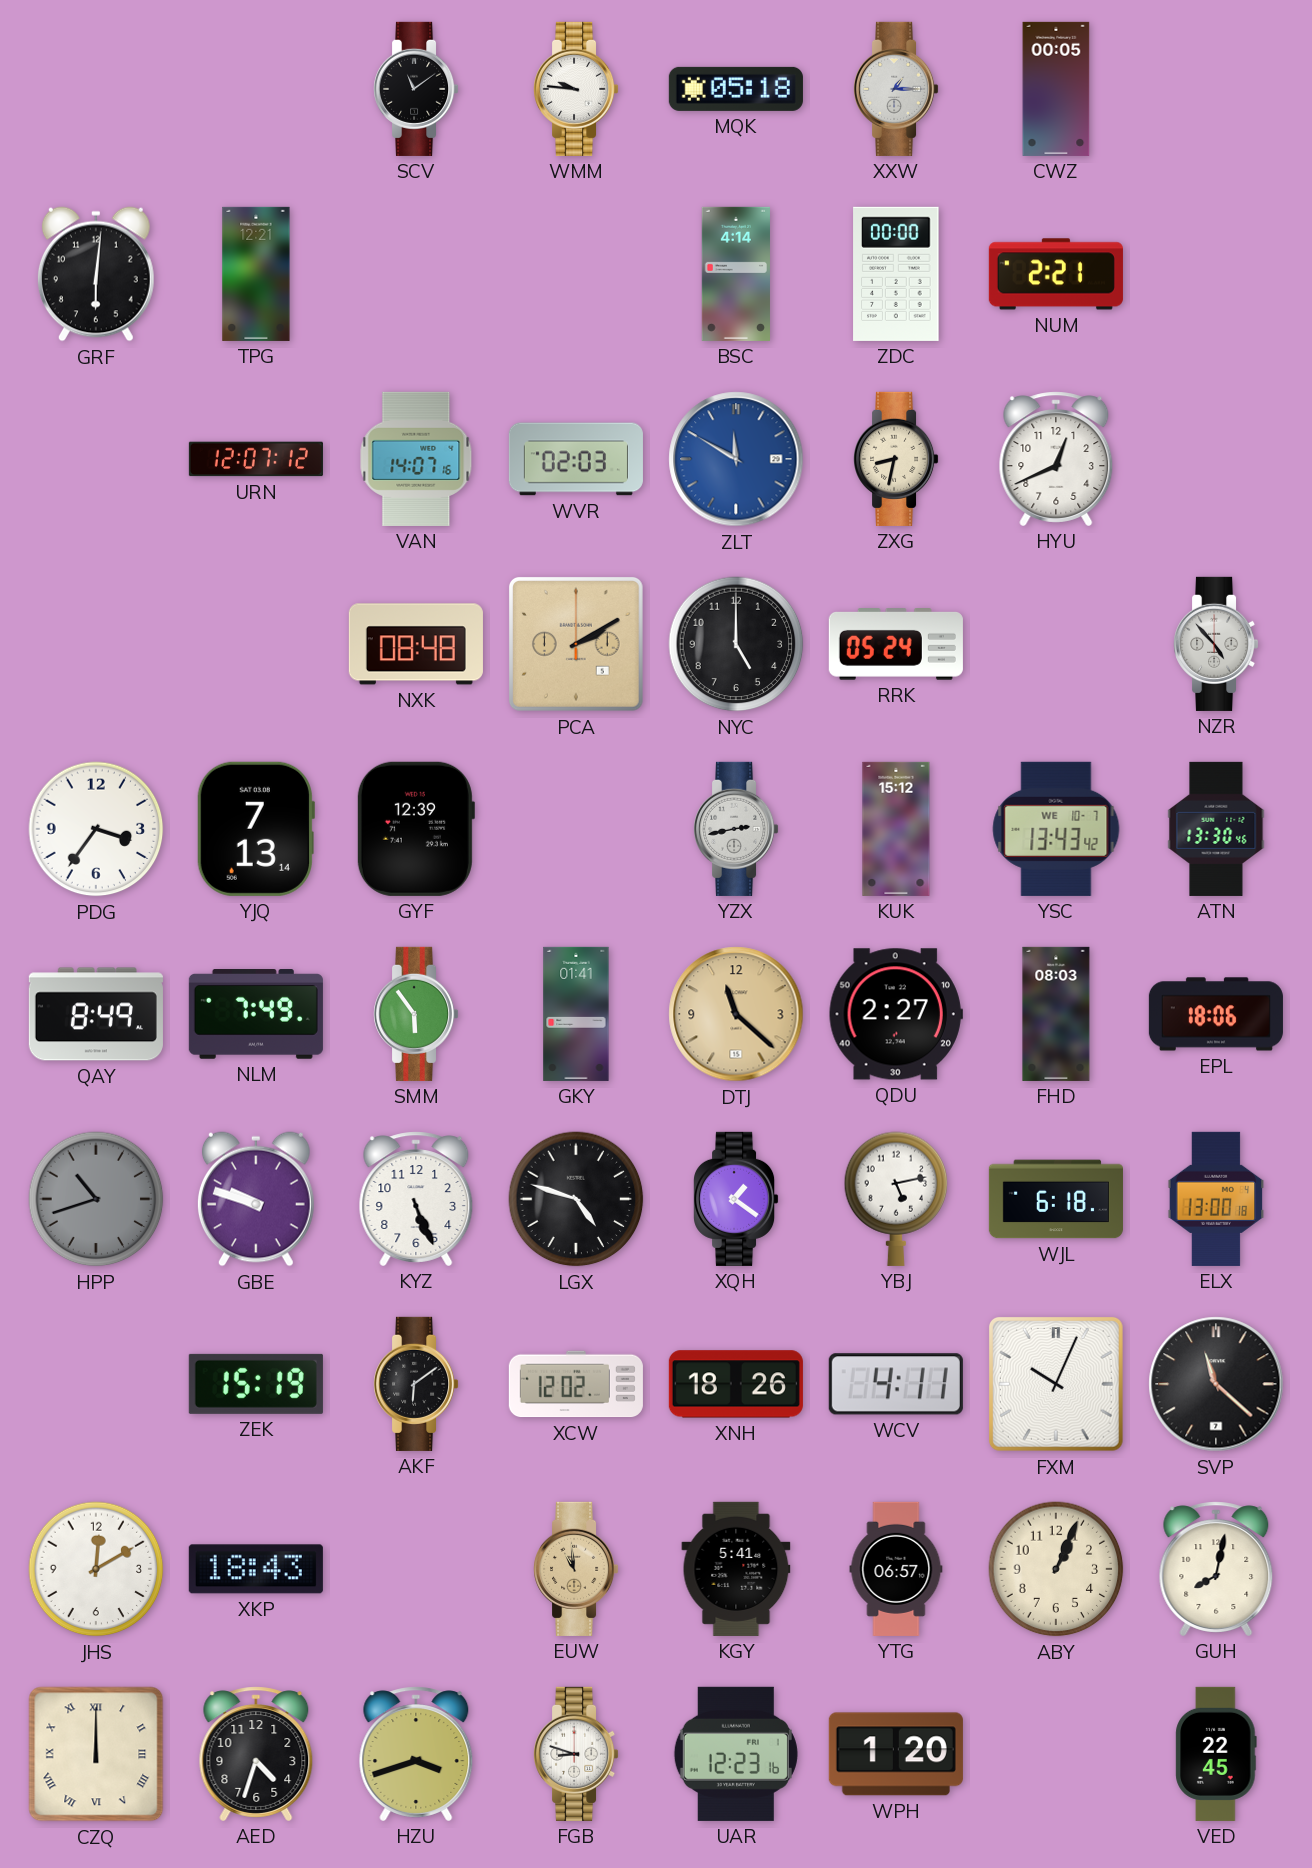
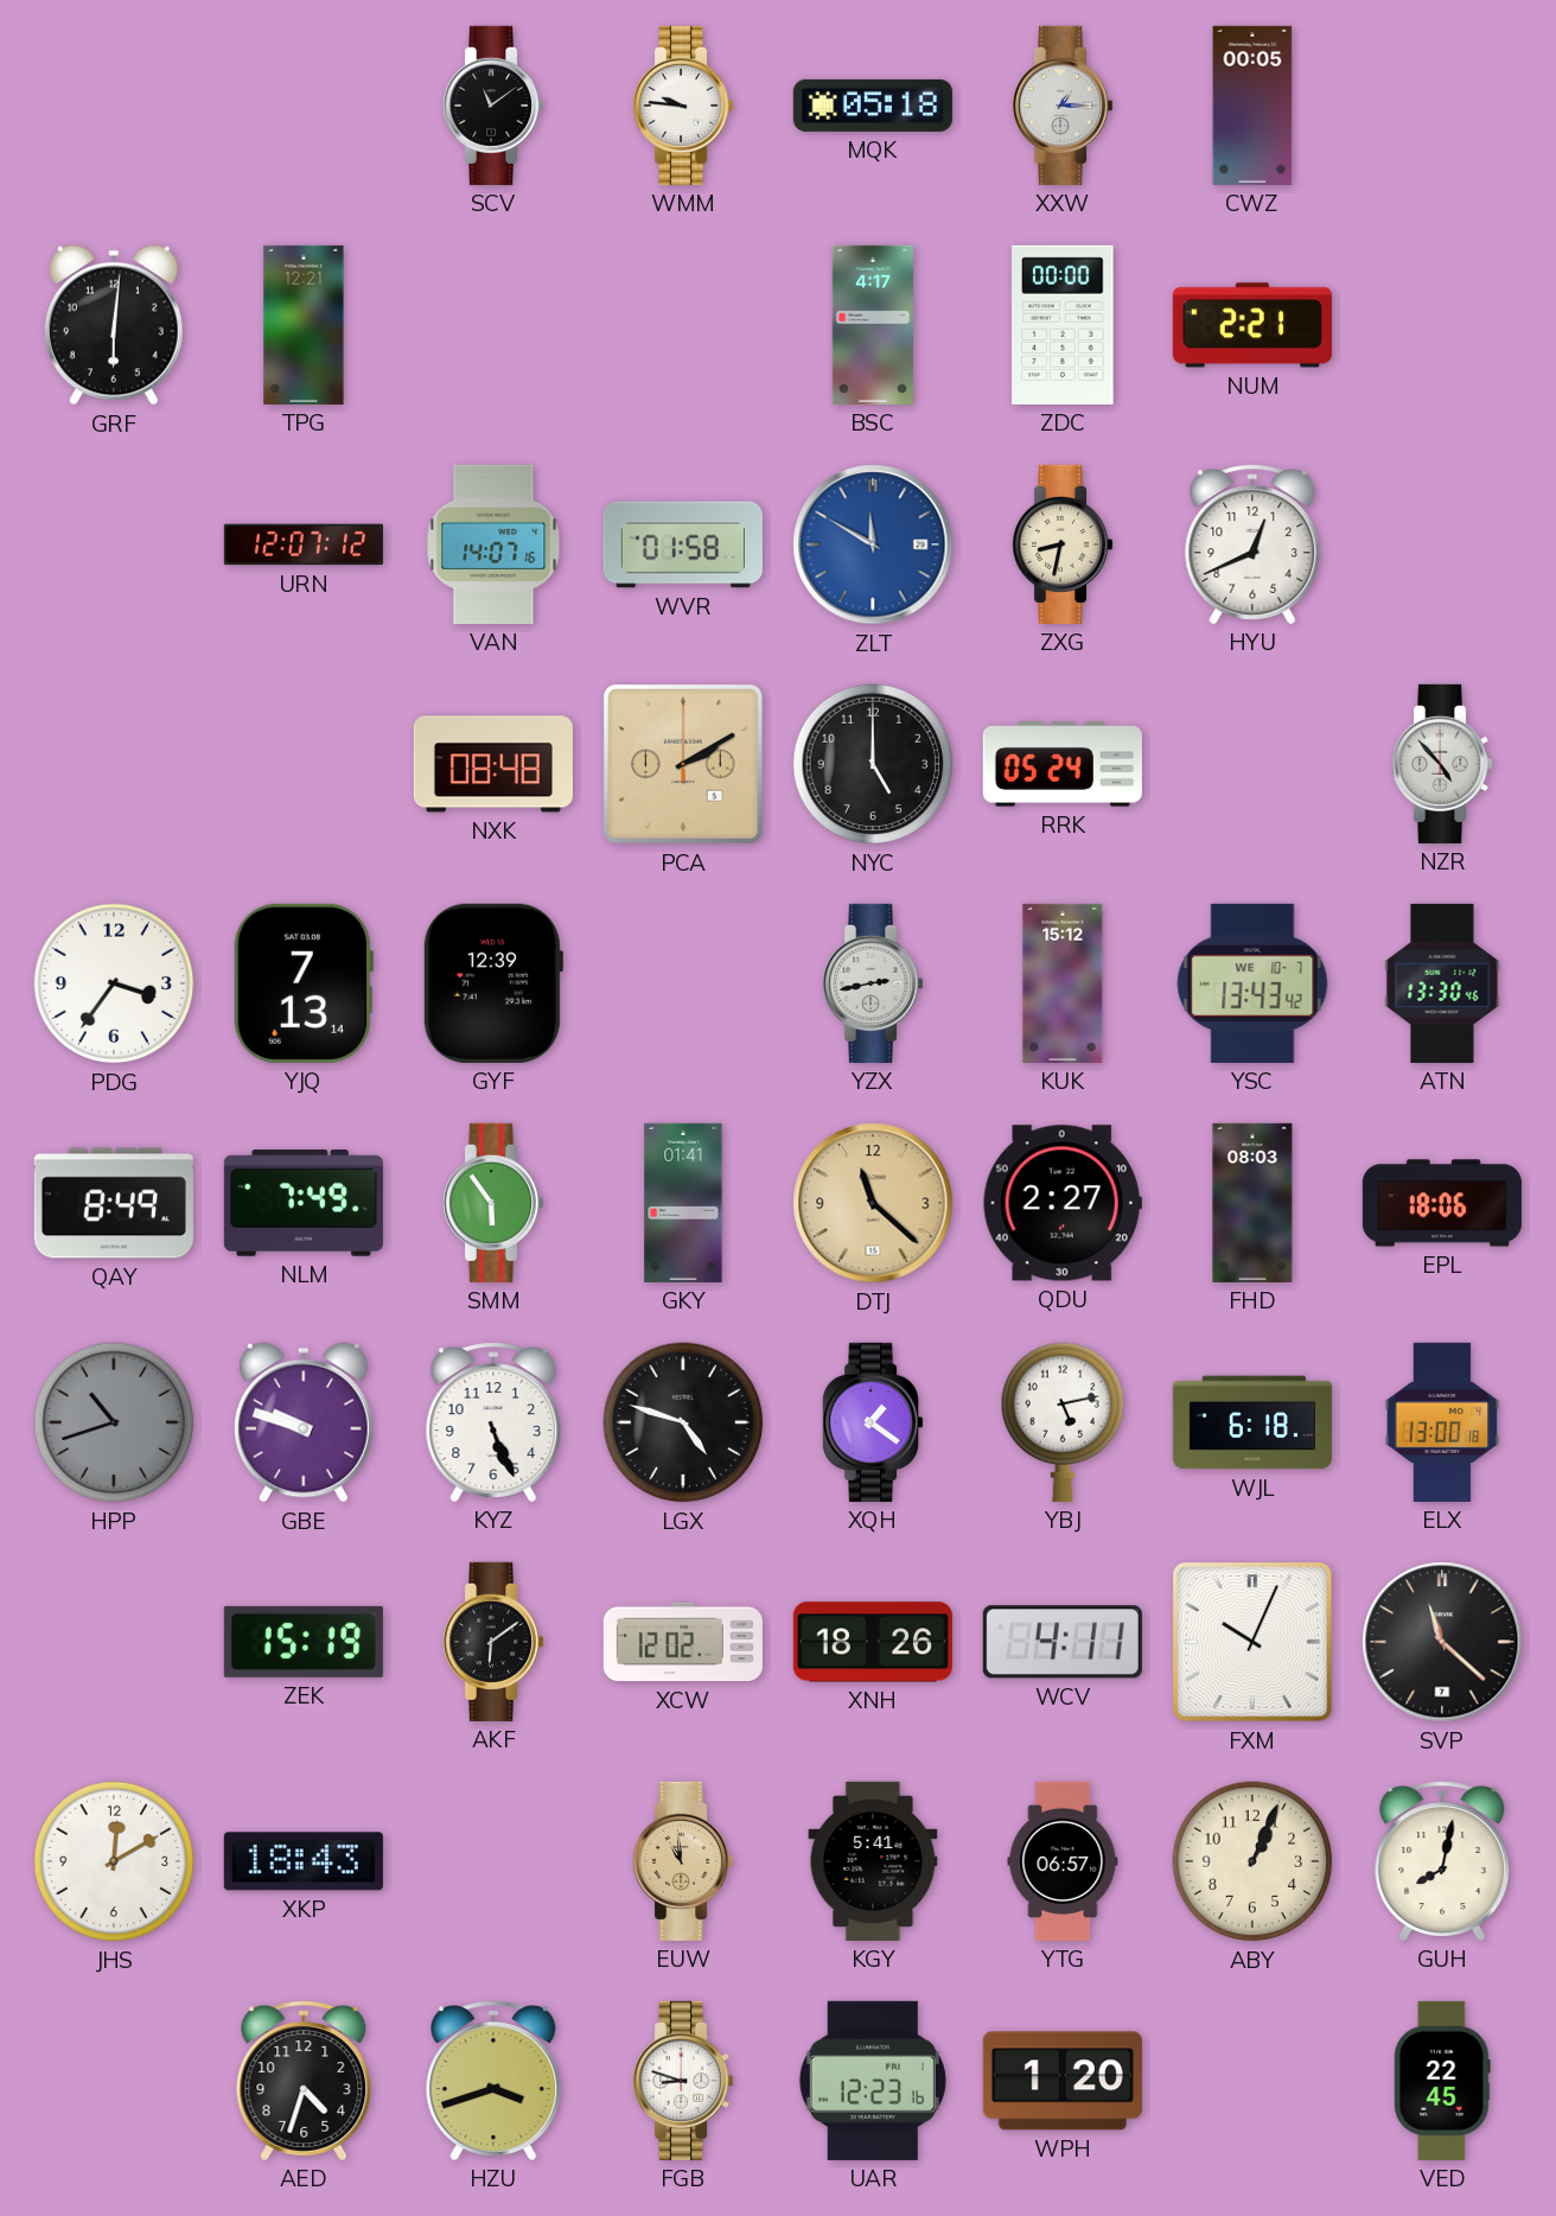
BSC: 4:14 -> 4:17 (872, 325)
WVR: 02:03 -> 01:58 (683, 545)
CZQ: 12:00 -> none (96, 1754)
